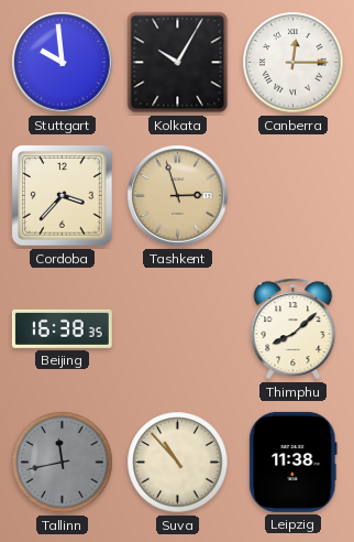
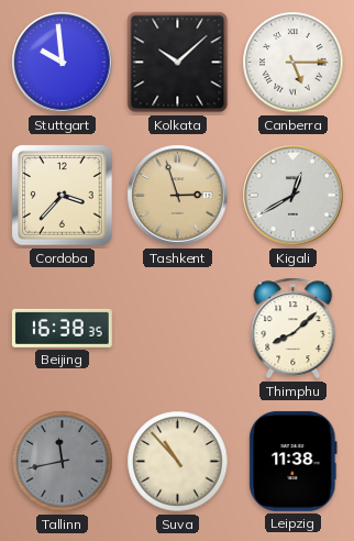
Kolkata: 10:05 -> 10:08 (178, 63)
Canberra: 12:15 -> 5:15 (294, 63)
Kigali: none -> 12:40 (294, 196)
